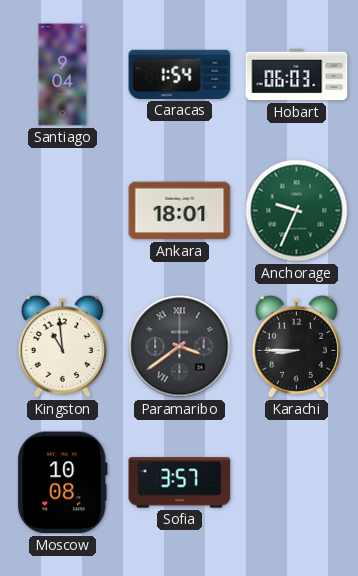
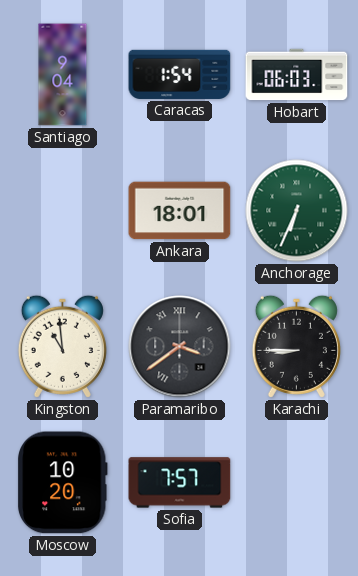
Anchorage: 9:34 -> 6:34 (297, 211)
Moscow: 10:08 -> 10:20 (62, 483)
Sofia: 3:57 -> 7:57 (180, 483)
